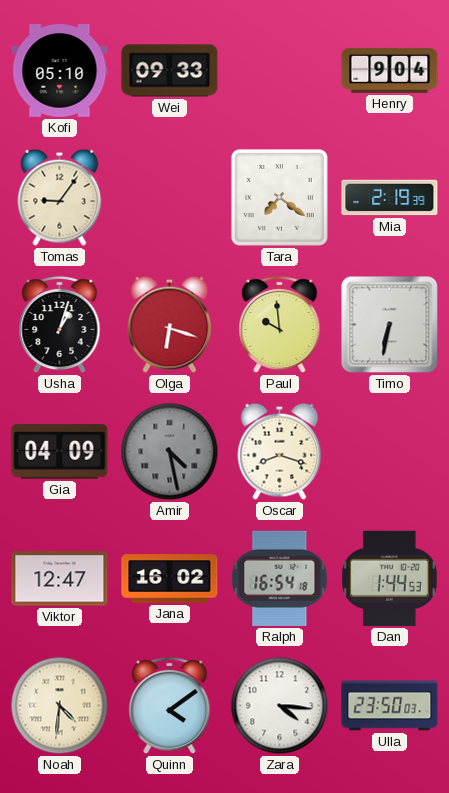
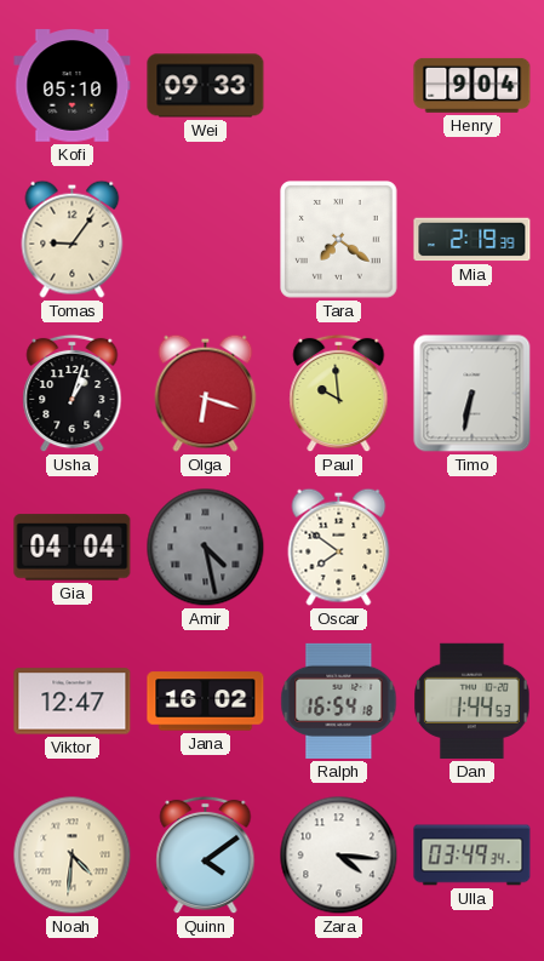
Gia: 04:09 -> 04:04 (73, 548)
Oscar: 8:18 -> 7:51 (339, 547)
Ulla: 23:50 -> 03:49 (473, 856)
